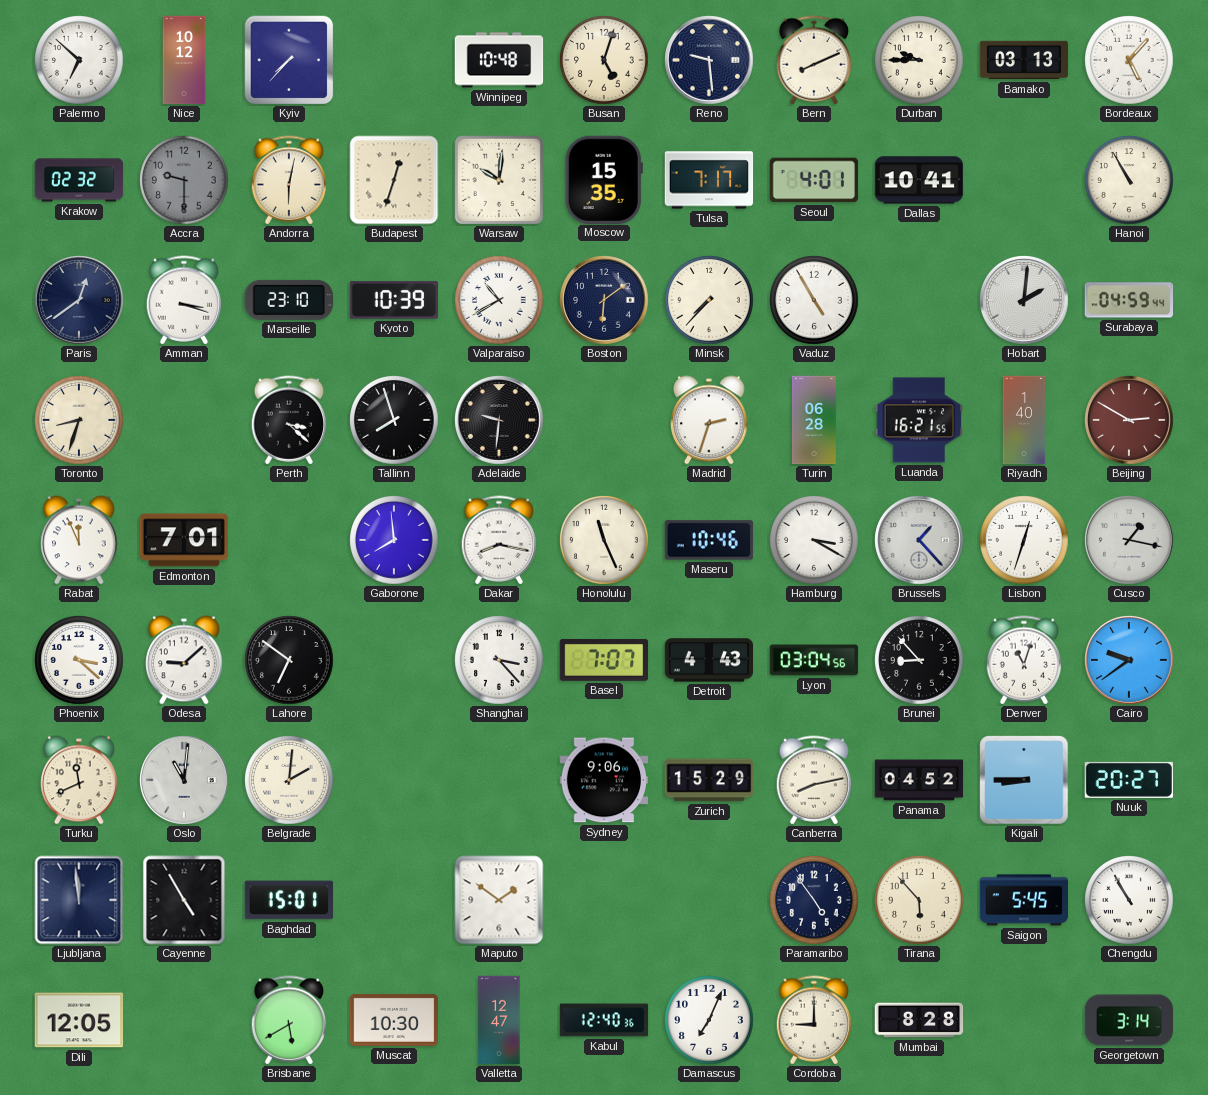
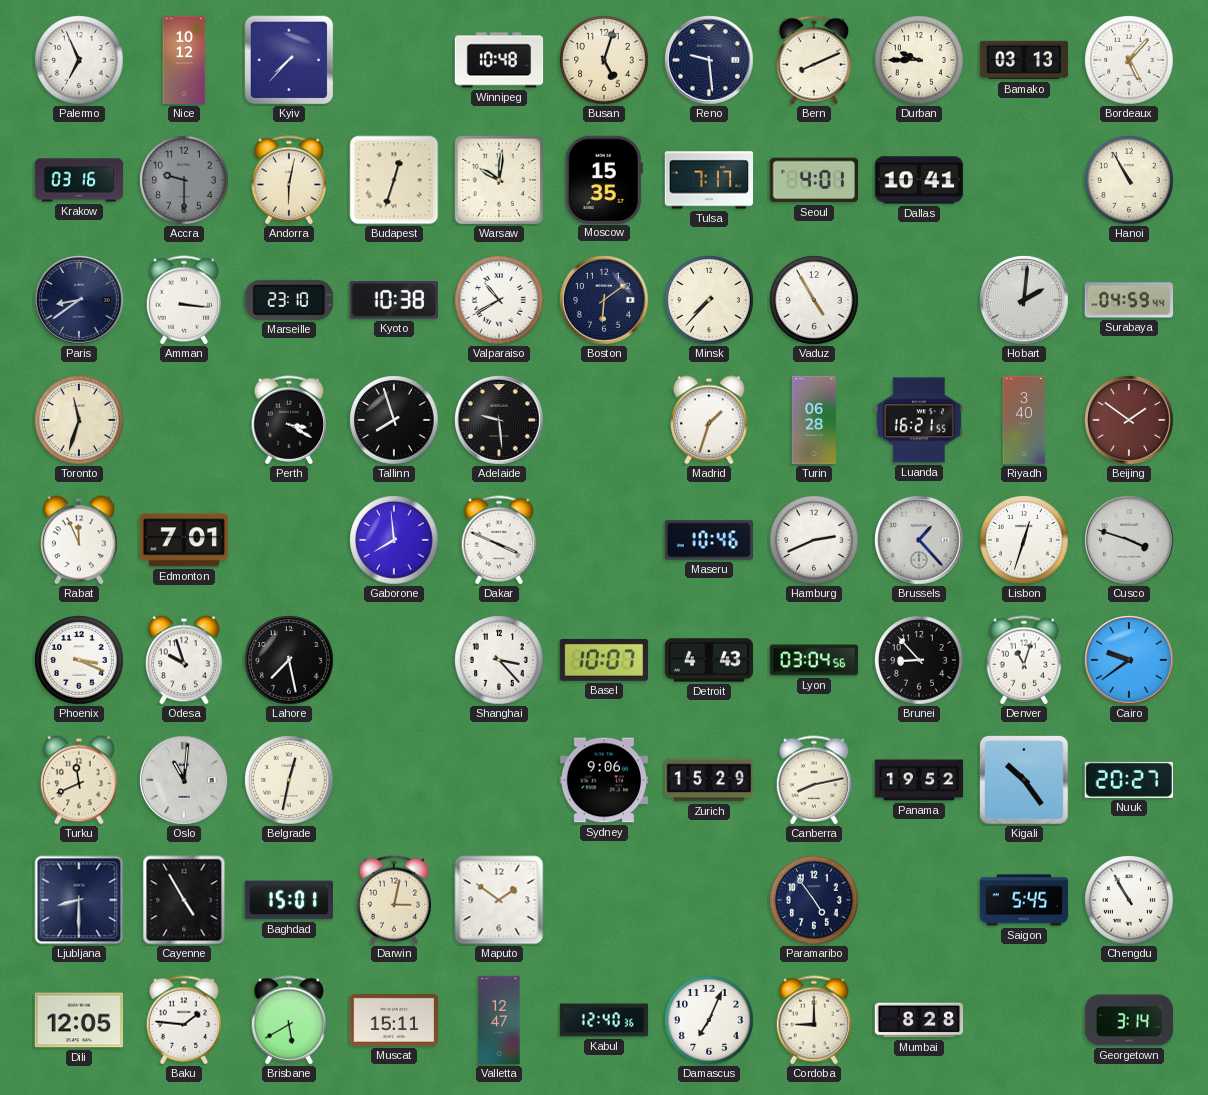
Palermo: 6:52 -> 6:56 (79, 60)
Krakow: 02:32 -> 03:16 (79, 180)
Paris: 12:39 -> 8:39 (79, 300)
Amman: 3:18 -> 3:16 (184, 300)
Kyoto: 10:39 -> 10:38 (393, 300)
Toronto: 8:33 -> 11:33 (79, 420)
Perth: 3:22 -> 3:20 (289, 420)
Adelaide: 9:31 -> 9:29 (499, 420)
Madrid: 2:33 -> 1:33 (709, 420)
Riyadh: 1:40 -> 3:40 (1024, 420)
Beijing: 2:50 -> 1:51 (1129, 420)
Dakar: 8:17 -> 3:49 (499, 540)
Honolulu: 11:26 -> none (604, 540)
Hamburg: 3:20 -> 2:41 (814, 540)
Cusco: 1:17 -> 3:48 (1129, 540)
Phoenix: 3:22 -> 3:19 (79, 660)
Odesa: 9:08 -> 9:57 (184, 660)
Lahore: 6:51 -> 7:28 (289, 660)
Basel: 7:07 -> 10:07 (604, 660)
Belgrade: 2:01 -> 12:32 (289, 780)
Panama: 04:52 -> 19:52 (919, 780)
Kigali: 8:45 -> 10:24 (1024, 780)
Ljubljana: 11:59 -> 8:30 (79, 900)
Darwin: none -> 3:02 (394, 900)
Tirana: 5:53 -> none (919, 900)
Baku: none -> 1:46 (184, 1020)
Muscat: 10:30 -> 15:11 (394, 1020)
